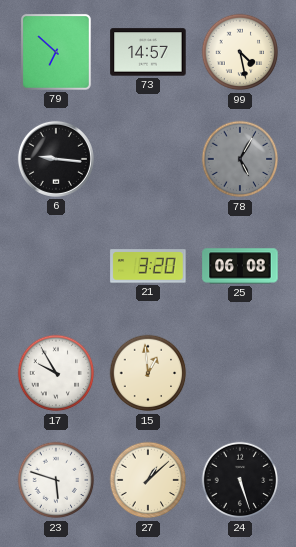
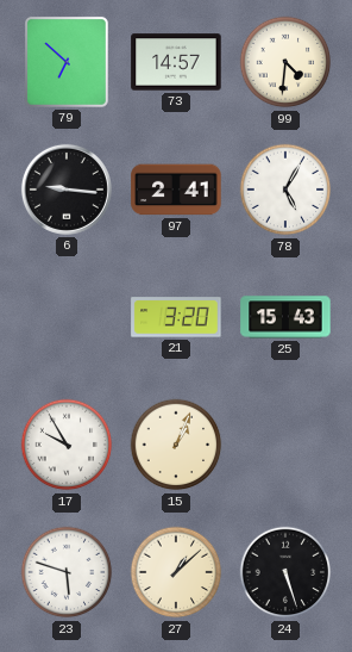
99: 4:28 -> 4:31 (285, 62)
97: none -> 2:41 (176, 190)
78 dial: grey -> white (285, 190)
25: 06:08 -> 15:43 (285, 317)
15: 12:59 -> 1:04 (176, 445)
